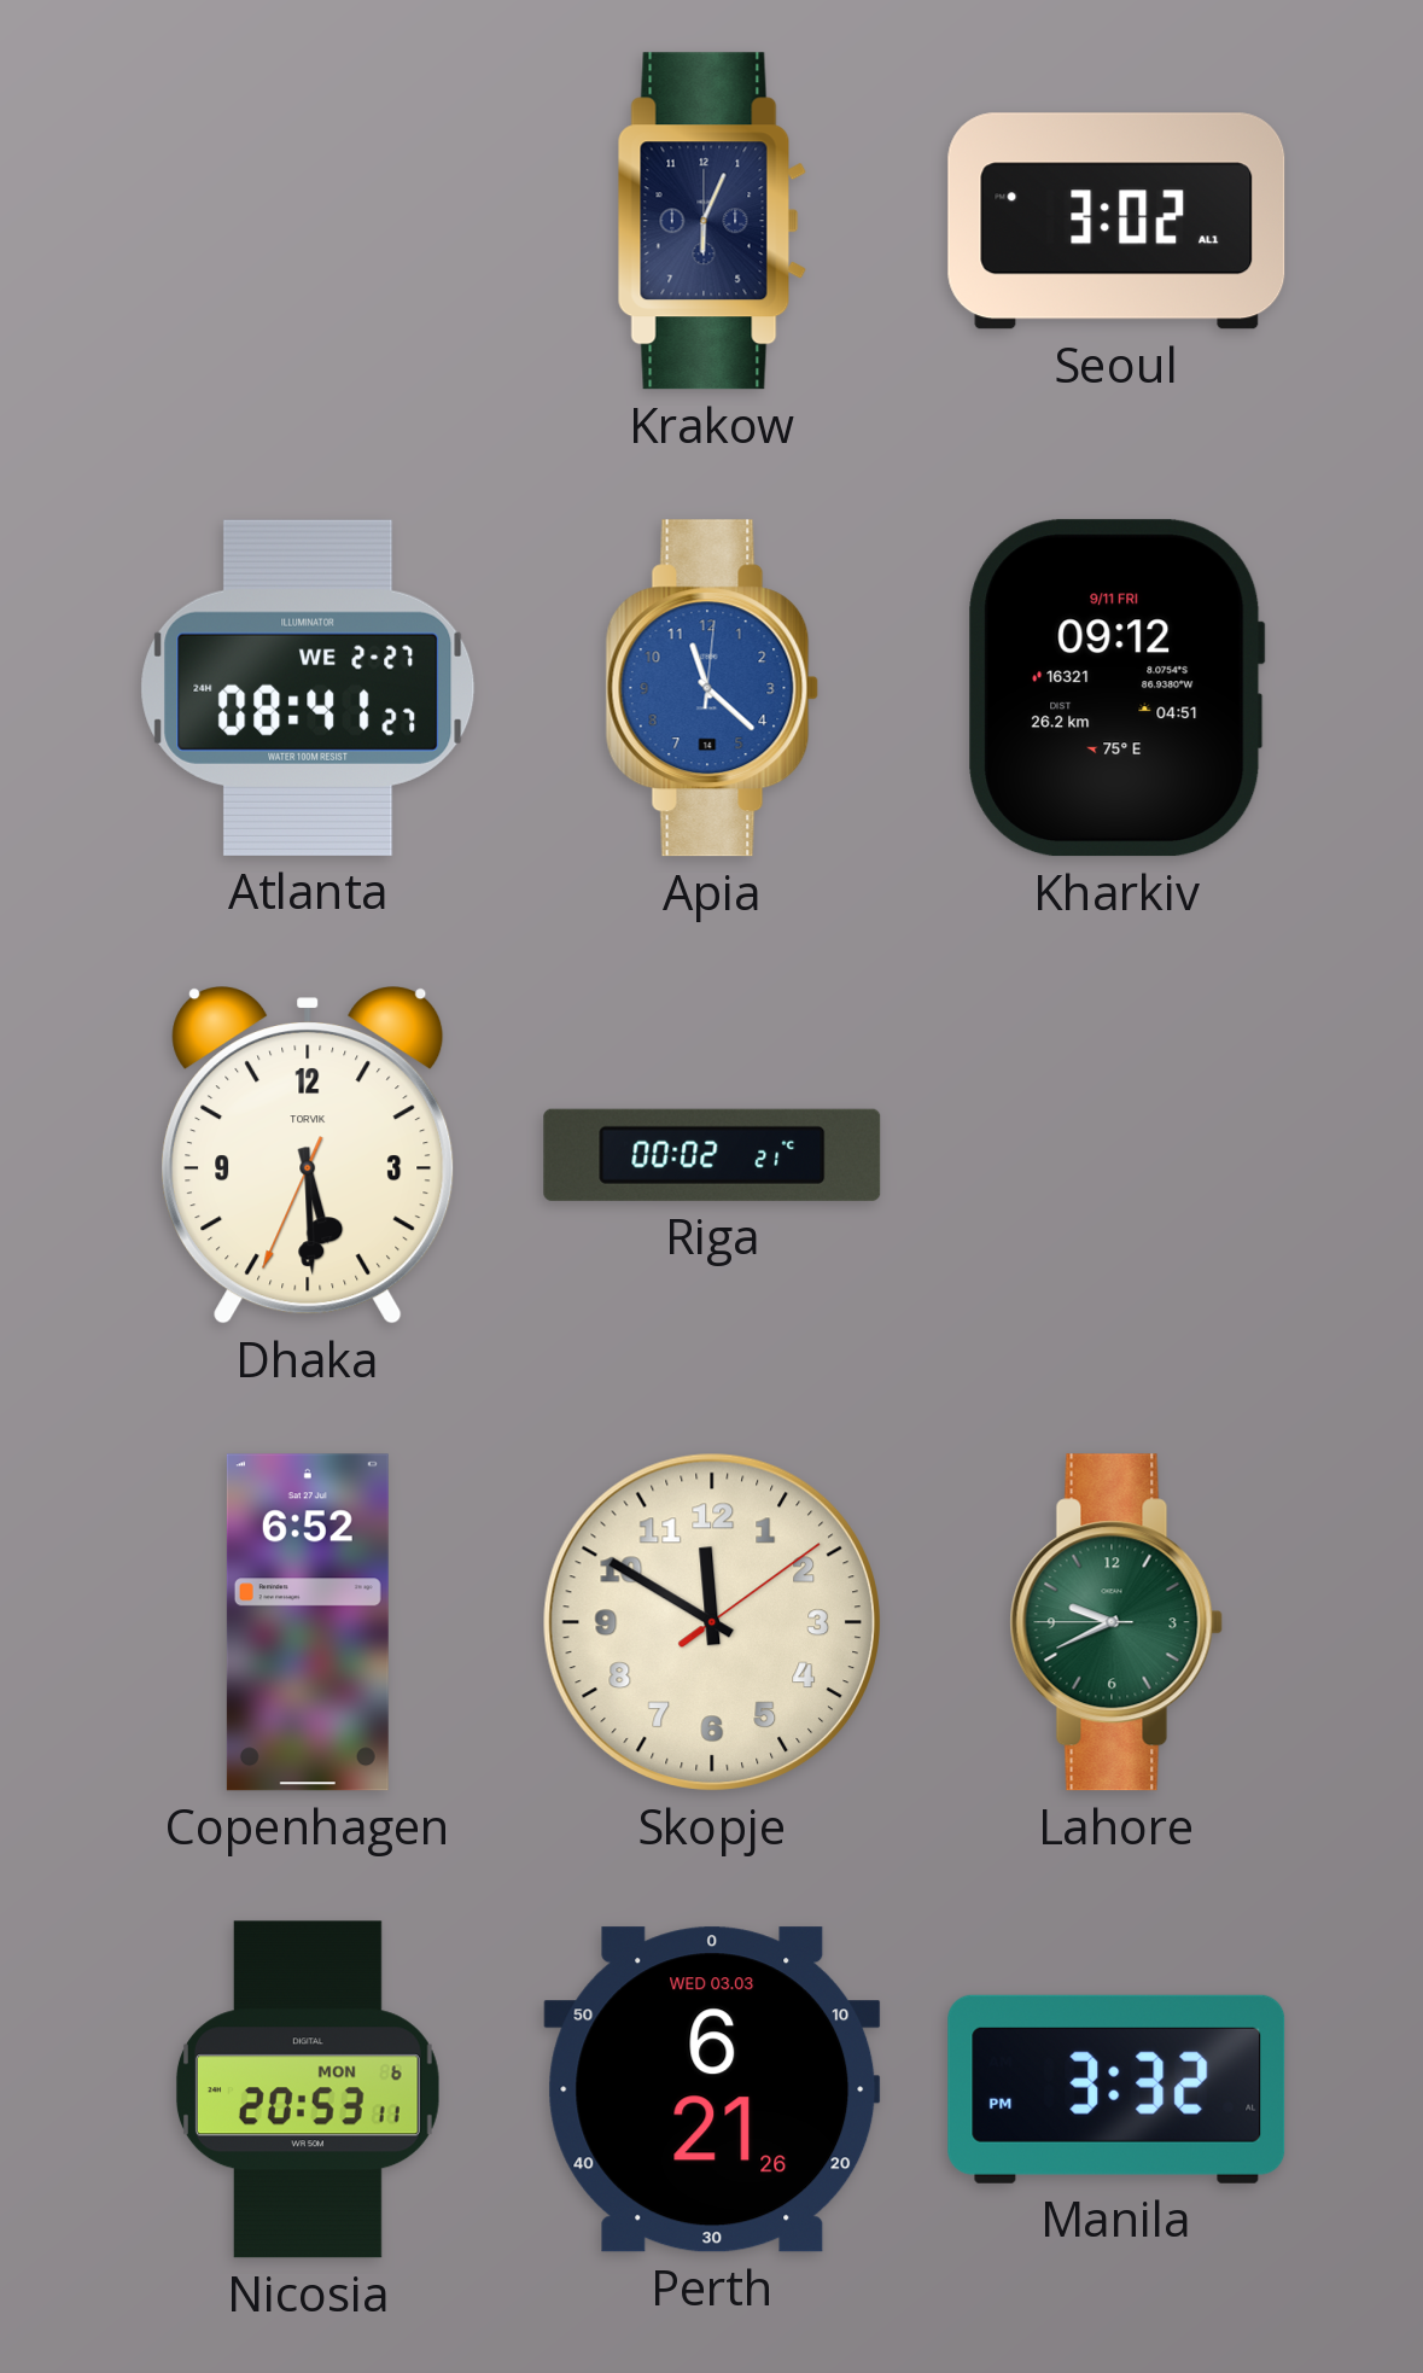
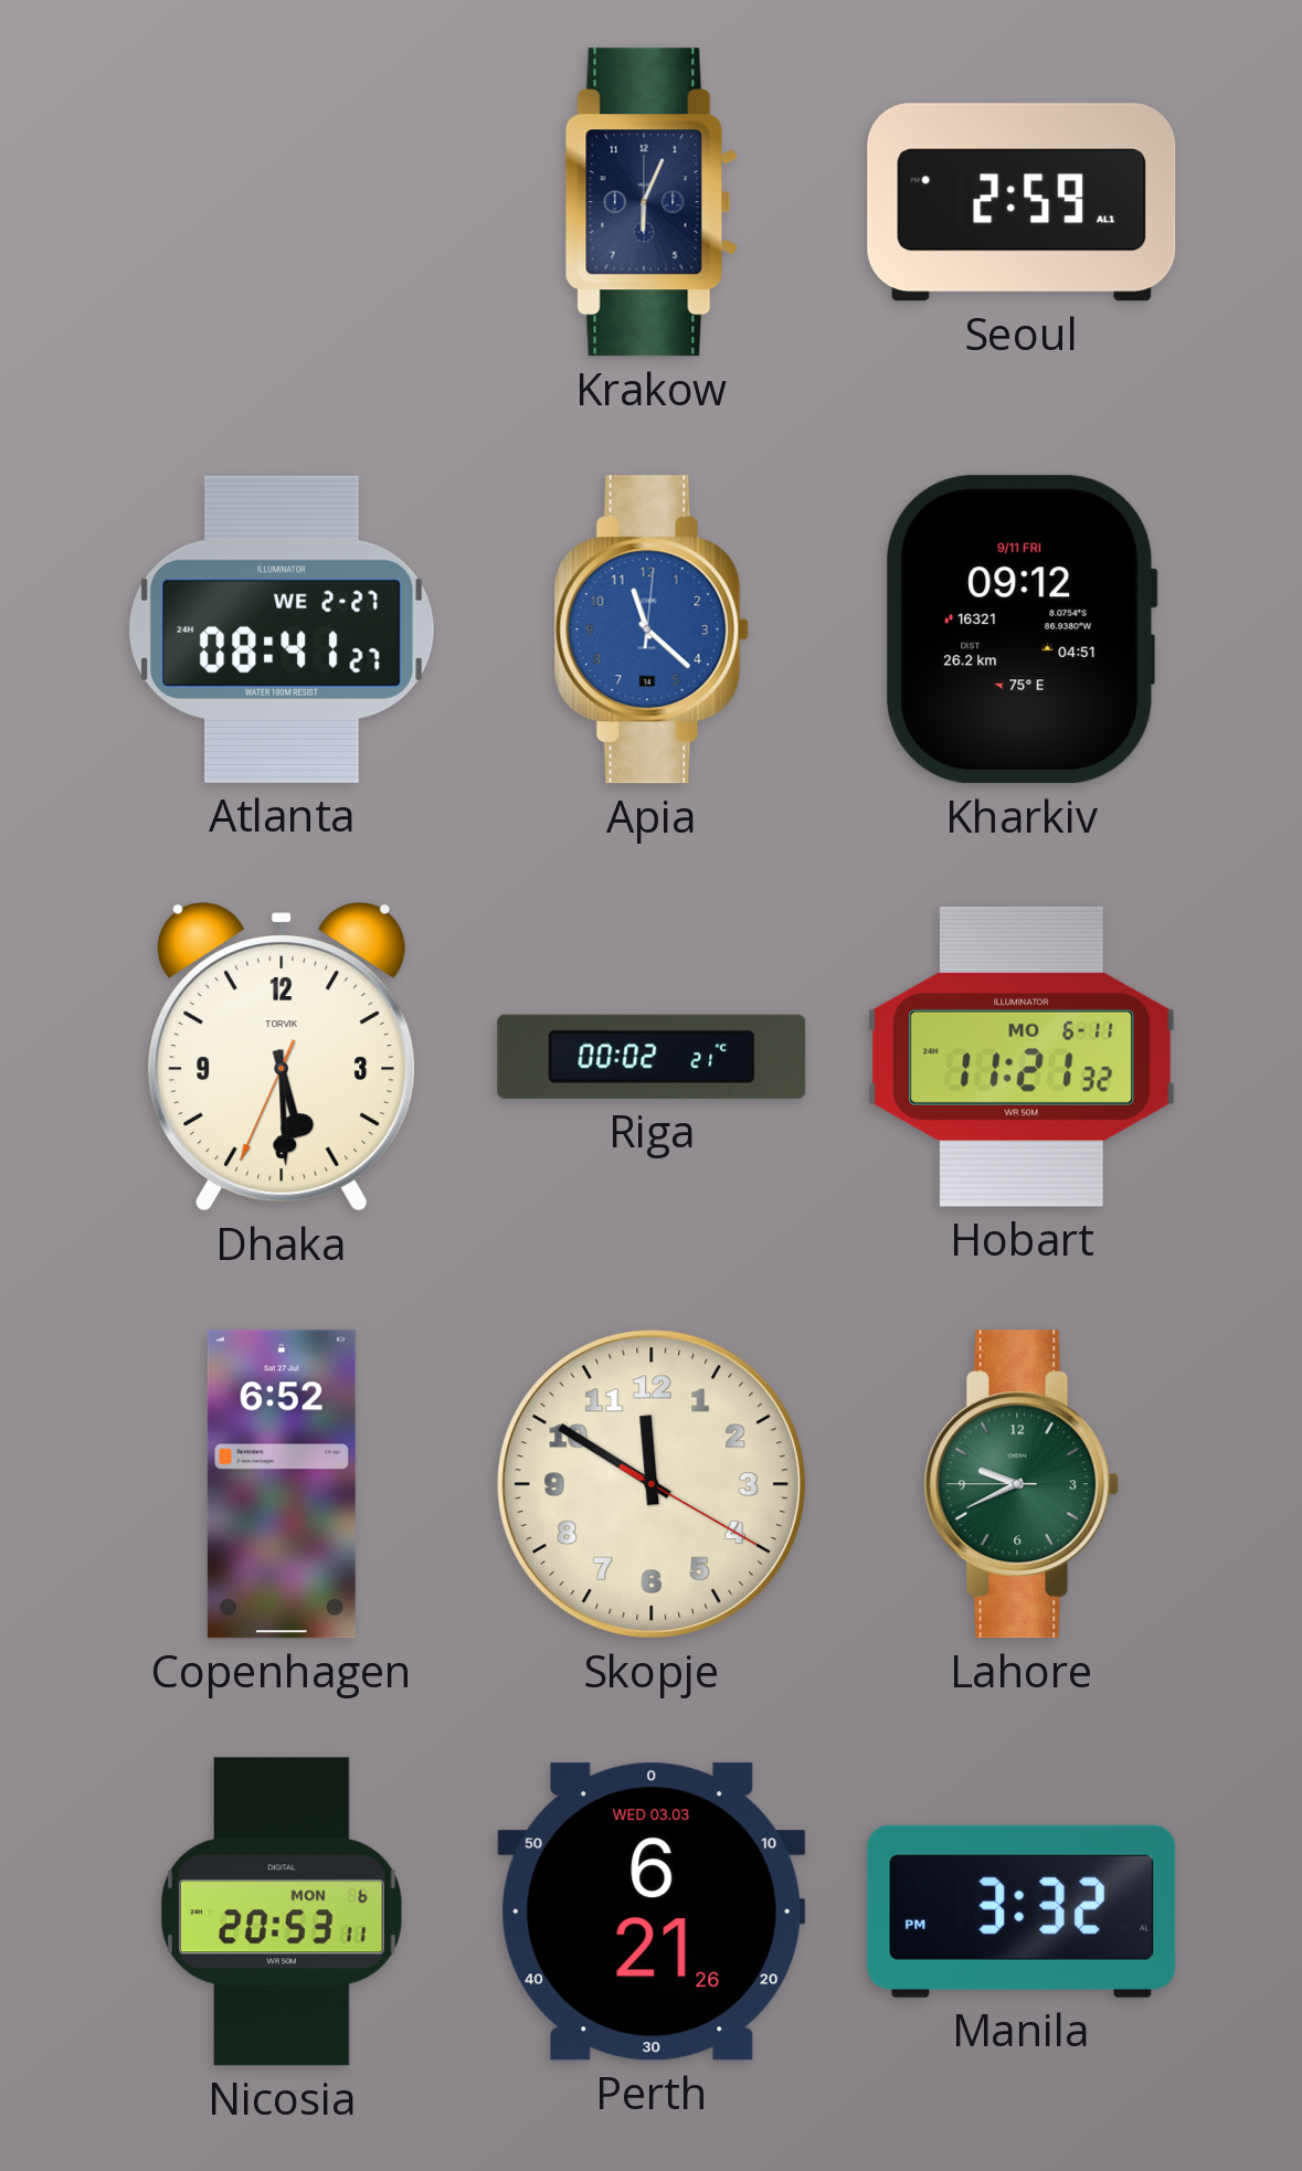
Seoul: 3:02 -> 2:59 (1022, 202)
Hobart: none -> 11:21 (1022, 1057)
Skopje: 11:50:09 -> 11:50:20 (652, 1484)
